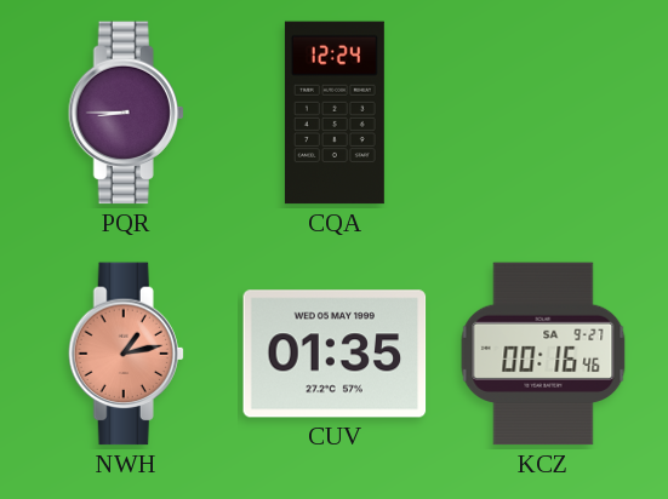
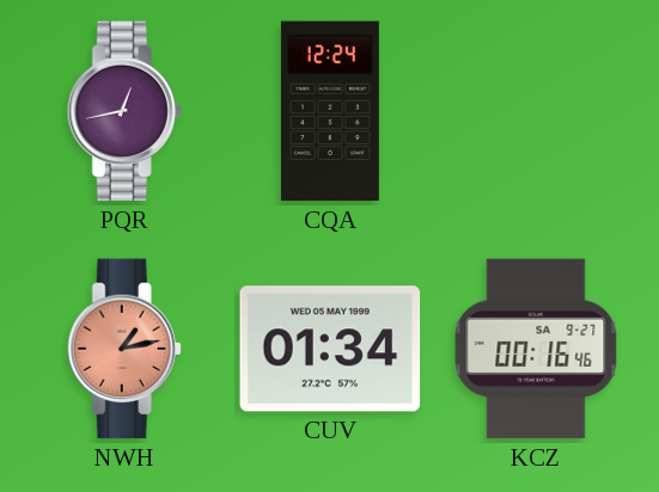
PQR: 8:45 -> 12:43 (124, 111)
CUV: 01:35 -> 01:34 (330, 349)
